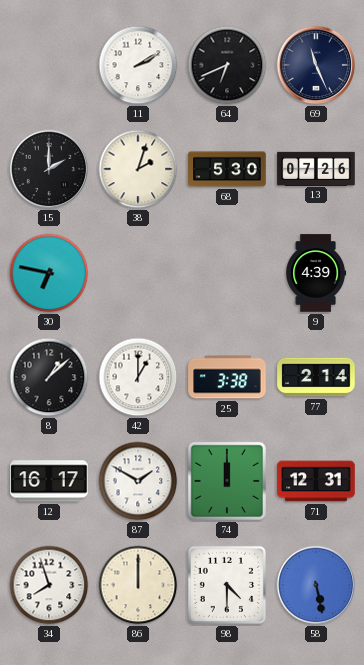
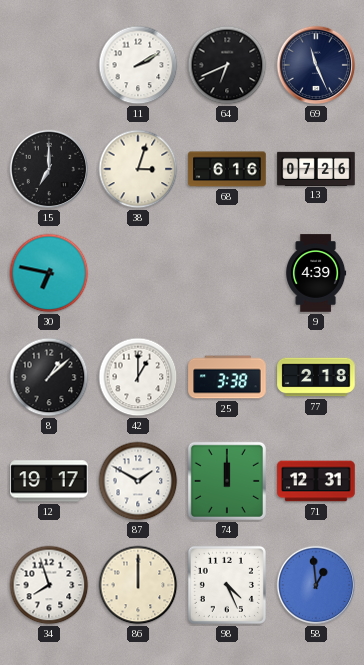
15: 2:00 -> 7:00 (49, 169)
38: 2:03 -> 3:03 (138, 169)
68: 5:30 -> 6:16 (227, 169)
77: 2:14 -> 2:18 (316, 377)
12: 16:17 -> 19:17 (49, 481)
98: 4:30 -> 4:26 (227, 585)
58: 5:28 -> 12:59 (316, 585)
